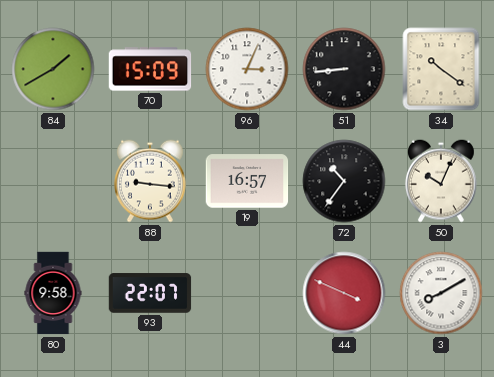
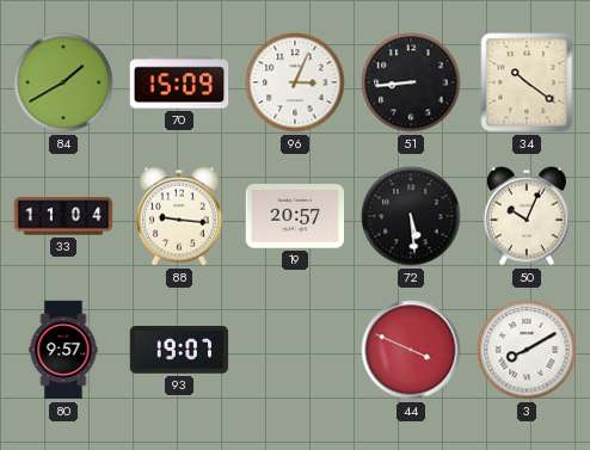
33: none -> 11:04 (63, 216)
19: 16:57 -> 20:57 (295, 216)
72: 10:36 -> 5:29 (411, 216)
80: 9:58 -> 9:57 (63, 350)
93: 22:07 -> 19:07 (179, 350)
